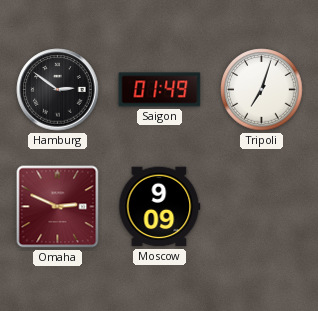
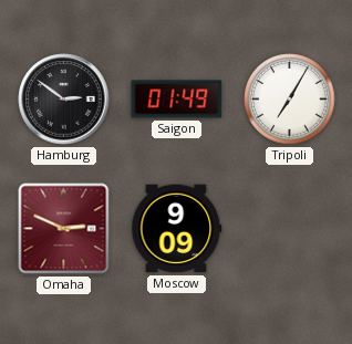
Tripoli: 7:03 -> 7:05 (290, 100)
